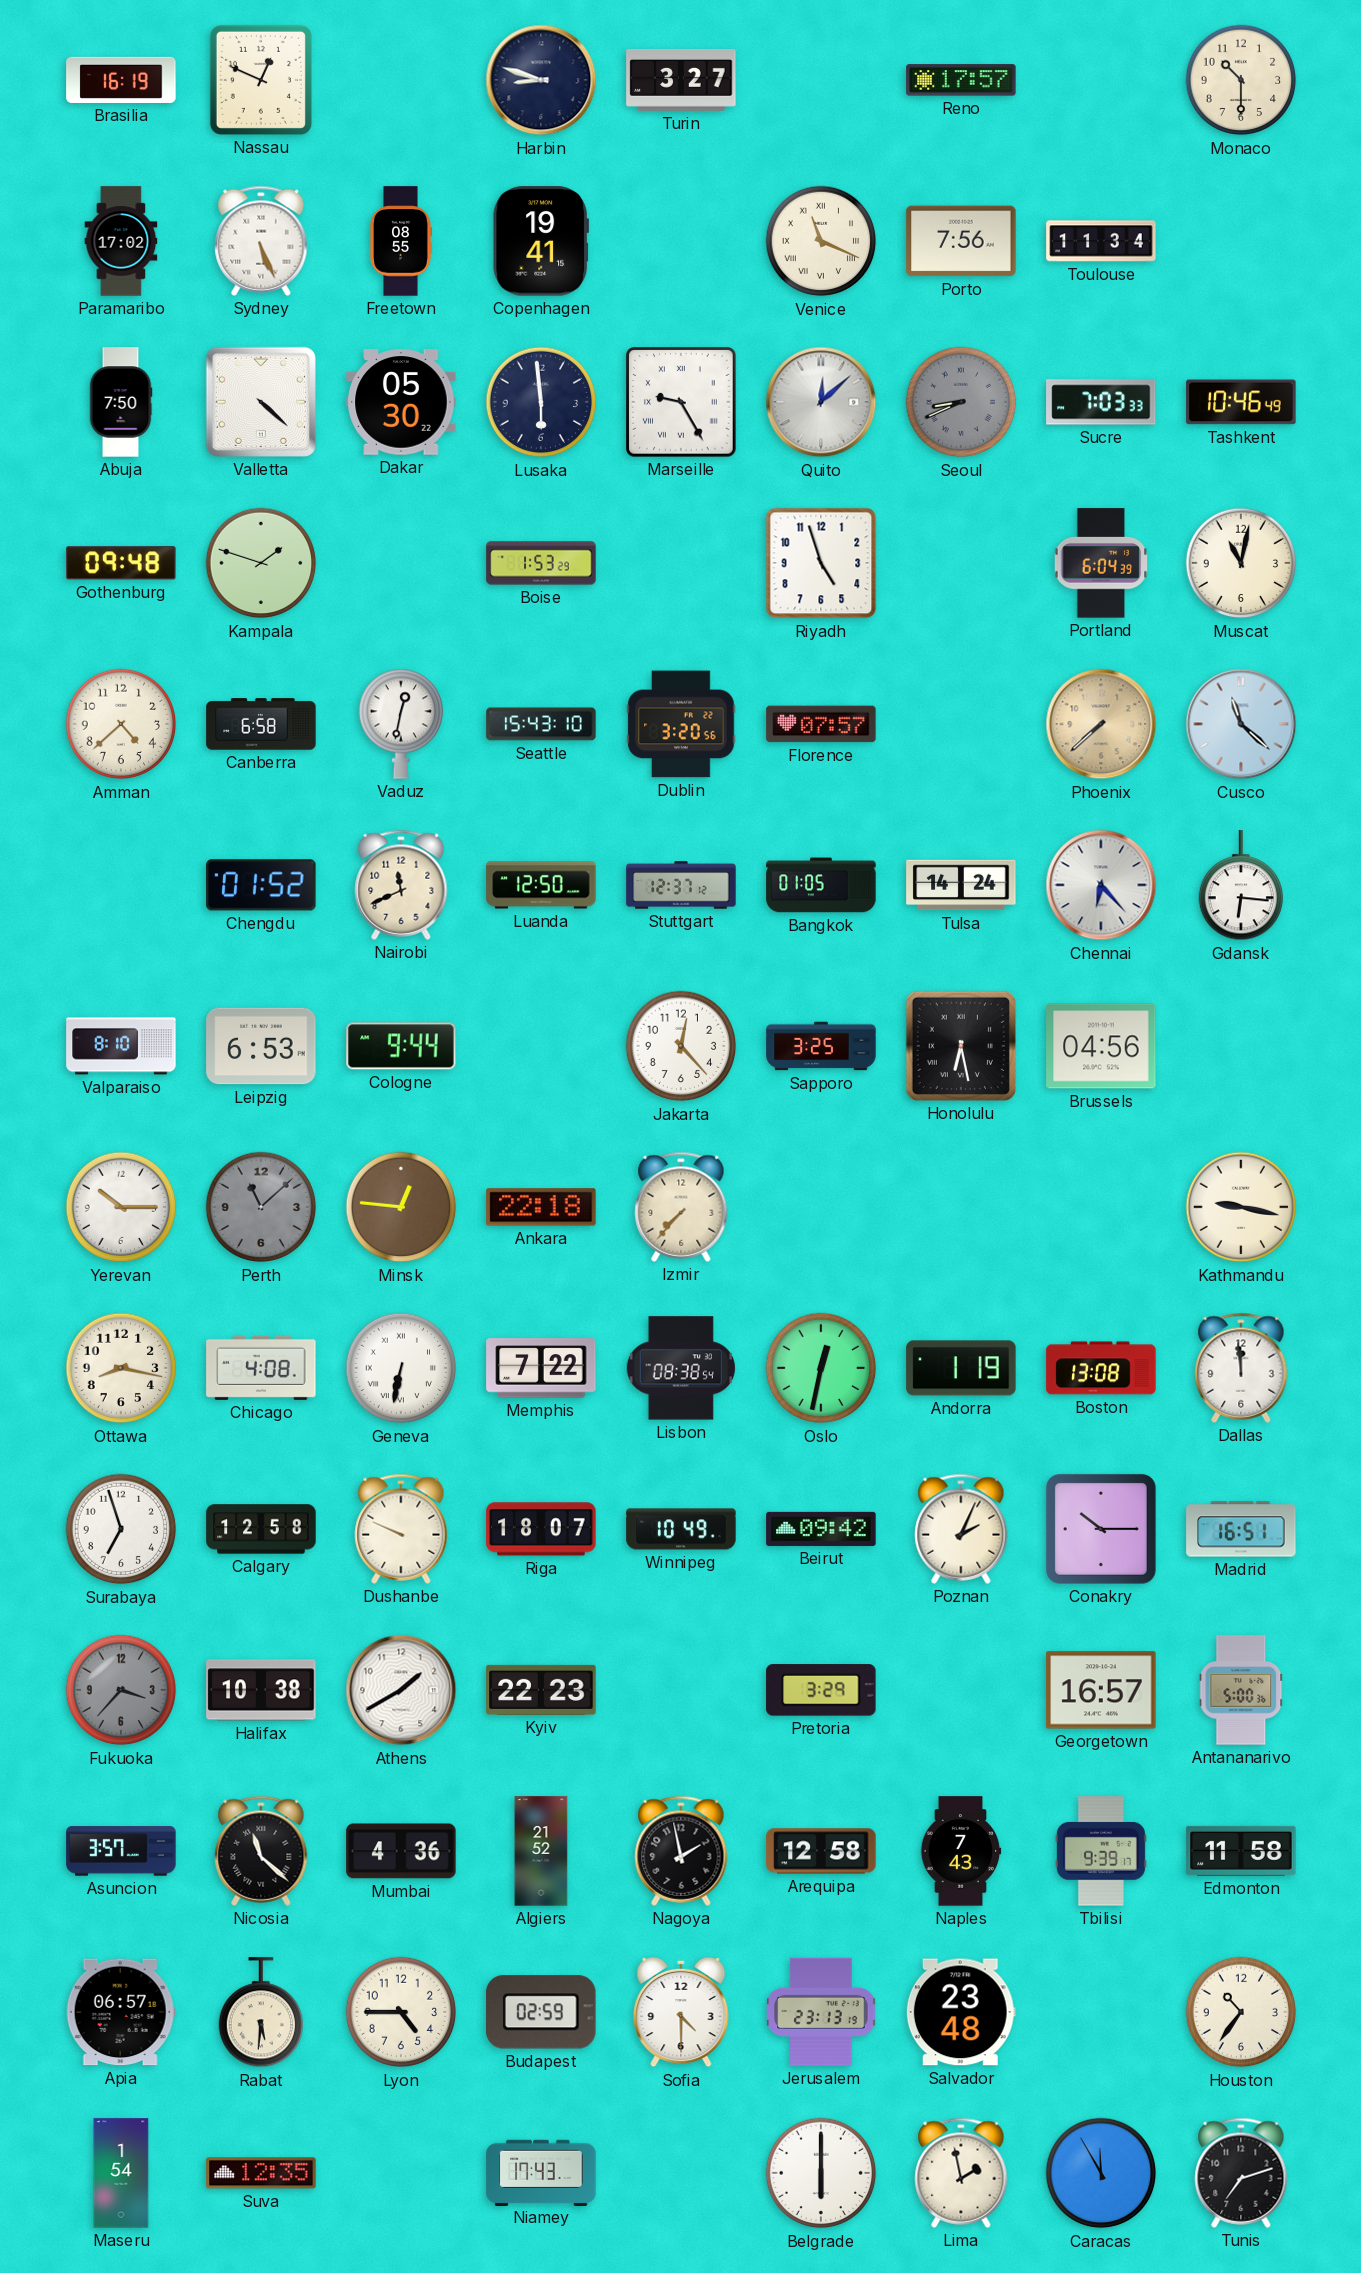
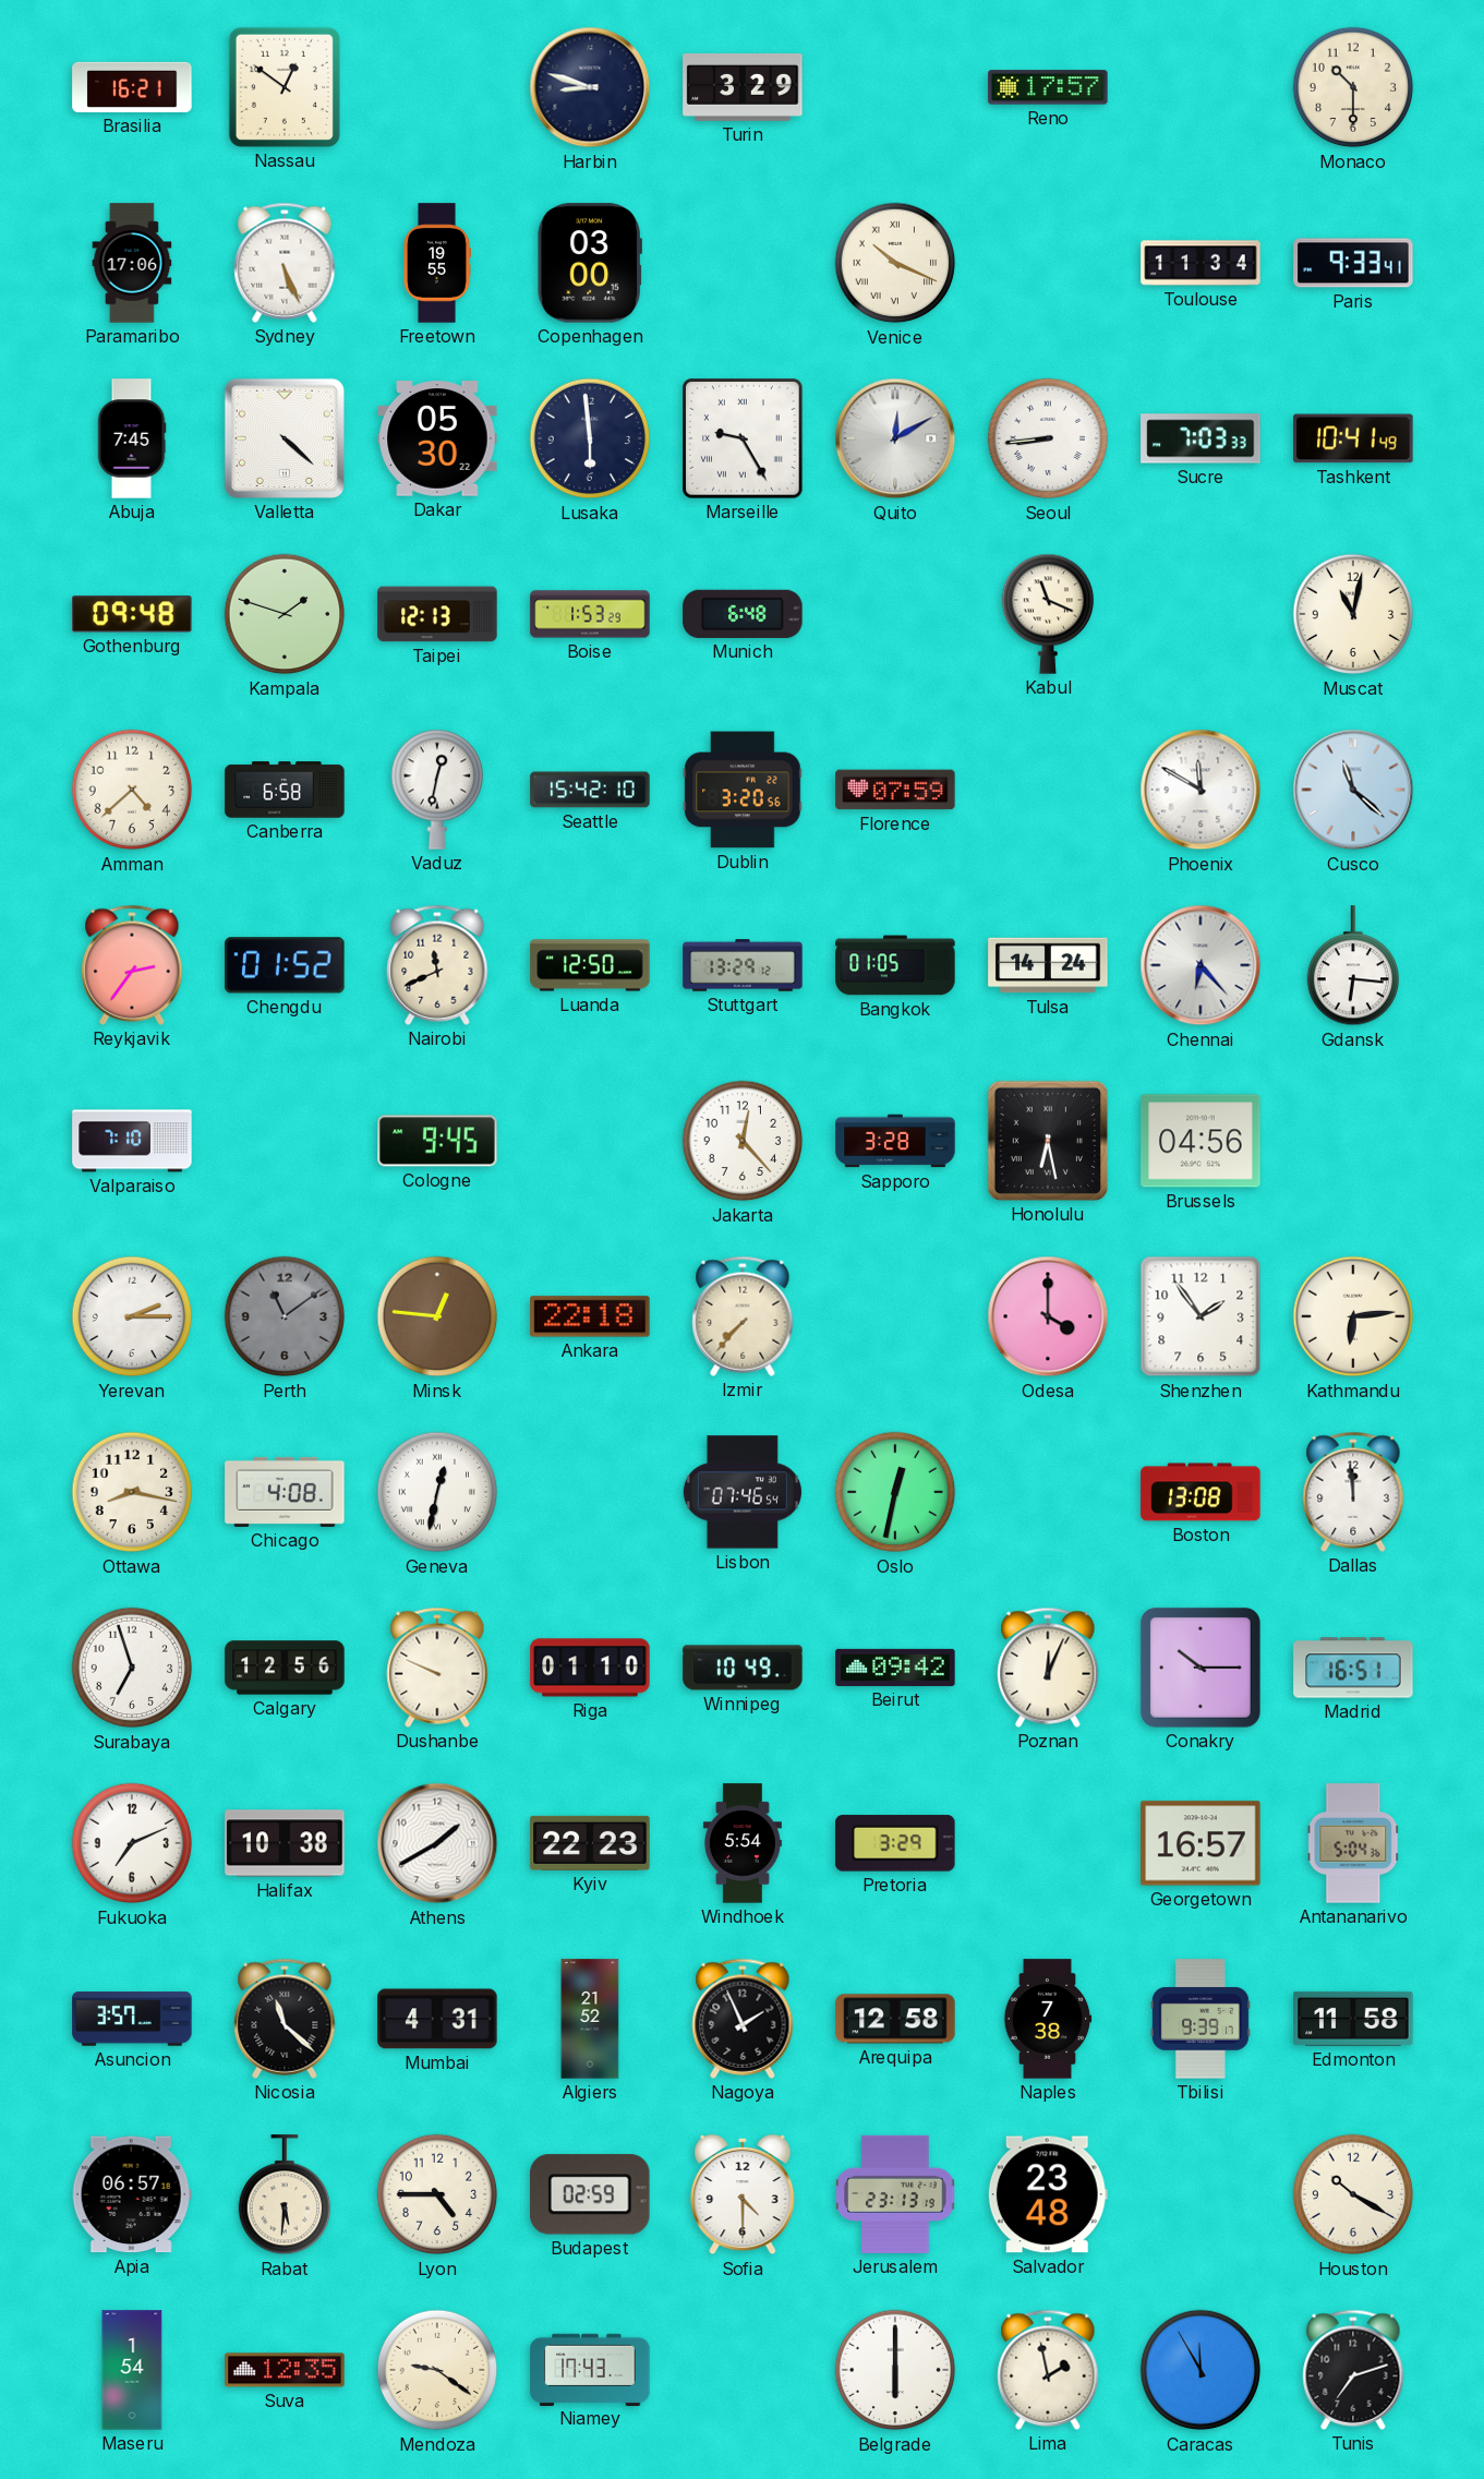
Brasilia: 16:19 -> 16:21 (132, 87)
Nassau: 12:49 -> 12:51 (285, 87)
Turin: 3:27 -> 3:29 (743, 87)
Paramaribo: 17:02 -> 17:06 (132, 263)
Freetown: 08:55 -> 19:55 (437, 263)
Copenhagen: 19:41 -> 03:00 (590, 263)
Venice: 11:19 -> 10:19 (895, 263)
Porto: 7:56 -> none (961, 241)
Paris: none -> 9:33 (1353, 263)
Abuja: 7:50 -> 7:45 (132, 438)
Quito: 12:08 -> 12:10 (895, 438)
Seoul: 8:41 -> 8:44 (1048, 438)
Seoul dial: grey -> white (1048, 438)
Tashkent: 10:46 -> 10:41 (1353, 438)
Taipei: none -> 12:13 (437, 614)
Munich: none -> 6:48 (743, 614)
Riyadh: 4:57 -> none (821, 563)
Kabul: none -> 11:19 (1047, 614)
Portland: 6:04 -> none (1101, 563)
Seattle: 15:43 -> 15:42 (590, 790)
Florence: 07:57 -> 07:59 (895, 790)
Phoenix: 7:38 -> 11:50 (1201, 790)
Phoenix dial: champagne -> white (1201, 790)
Reykjavik: none -> 2:36 (132, 965)
Stuttgart: 12:37 -> 13:29 (743, 965)
Valparaiso: 8:10 -> 7:10 (132, 1141)
Leipzig: 6:53 -> none (261, 1046)
Cologne: 9:44 -> 9:45 (437, 1141)
Sapporo: 3:25 -> 3:28 (895, 1141)
Yerevan: 10:15 -> 2:15 (132, 1316)
Perth: 11:08 -> 11:09 (285, 1316)
Odesa: none -> 4:00 (1048, 1316)
Shenzhen: none -> 1:54 (1201, 1316)
Kathmandu: 9:17 -> 6:14 (1353, 1316)
Geneva: 6:32 -> 12:32 (437, 1492)
Memphis: 7:22 -> none (541, 1368)
Lisbon: 08:38 -> 07:46 (743, 1492)
Andorra: 1:19 -> none (961, 1368)
Calgary: 12:58 -> 12:56 (285, 1668)
Riga: 18:07 -> 01:10 (590, 1668)
Poznan: 2:04 -> 12:04 (1048, 1668)
Fukuoka: 3:37 -> 7:11 (132, 1843)
Fukuoka dial: grey -> white (132, 1843)
Windhoek: none -> 5:54 (743, 1843)
Antananarivo: 5:00 -> 5:04 (1353, 1843)
Mumbai: 4:36 -> 4:31 (437, 2019)
Nagoya: 1:58 -> 1:56 (743, 2019)
Naples: 7:43 -> 7:38 (1048, 2019)
Houston: 10:36 -> 10:20 (1353, 2194)
Mendoza: none -> 9:21 (437, 2370)
